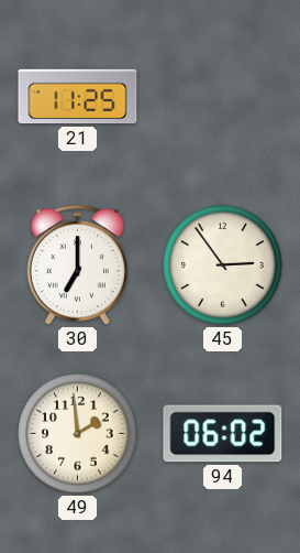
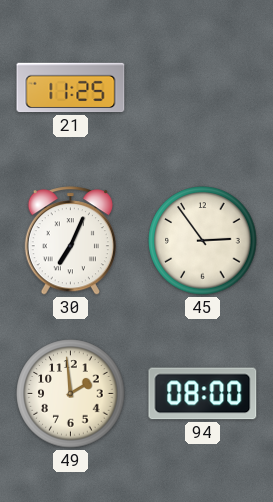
30: 7:00 -> 7:04 (70, 241)
94: 06:02 -> 08:00 (203, 394)
